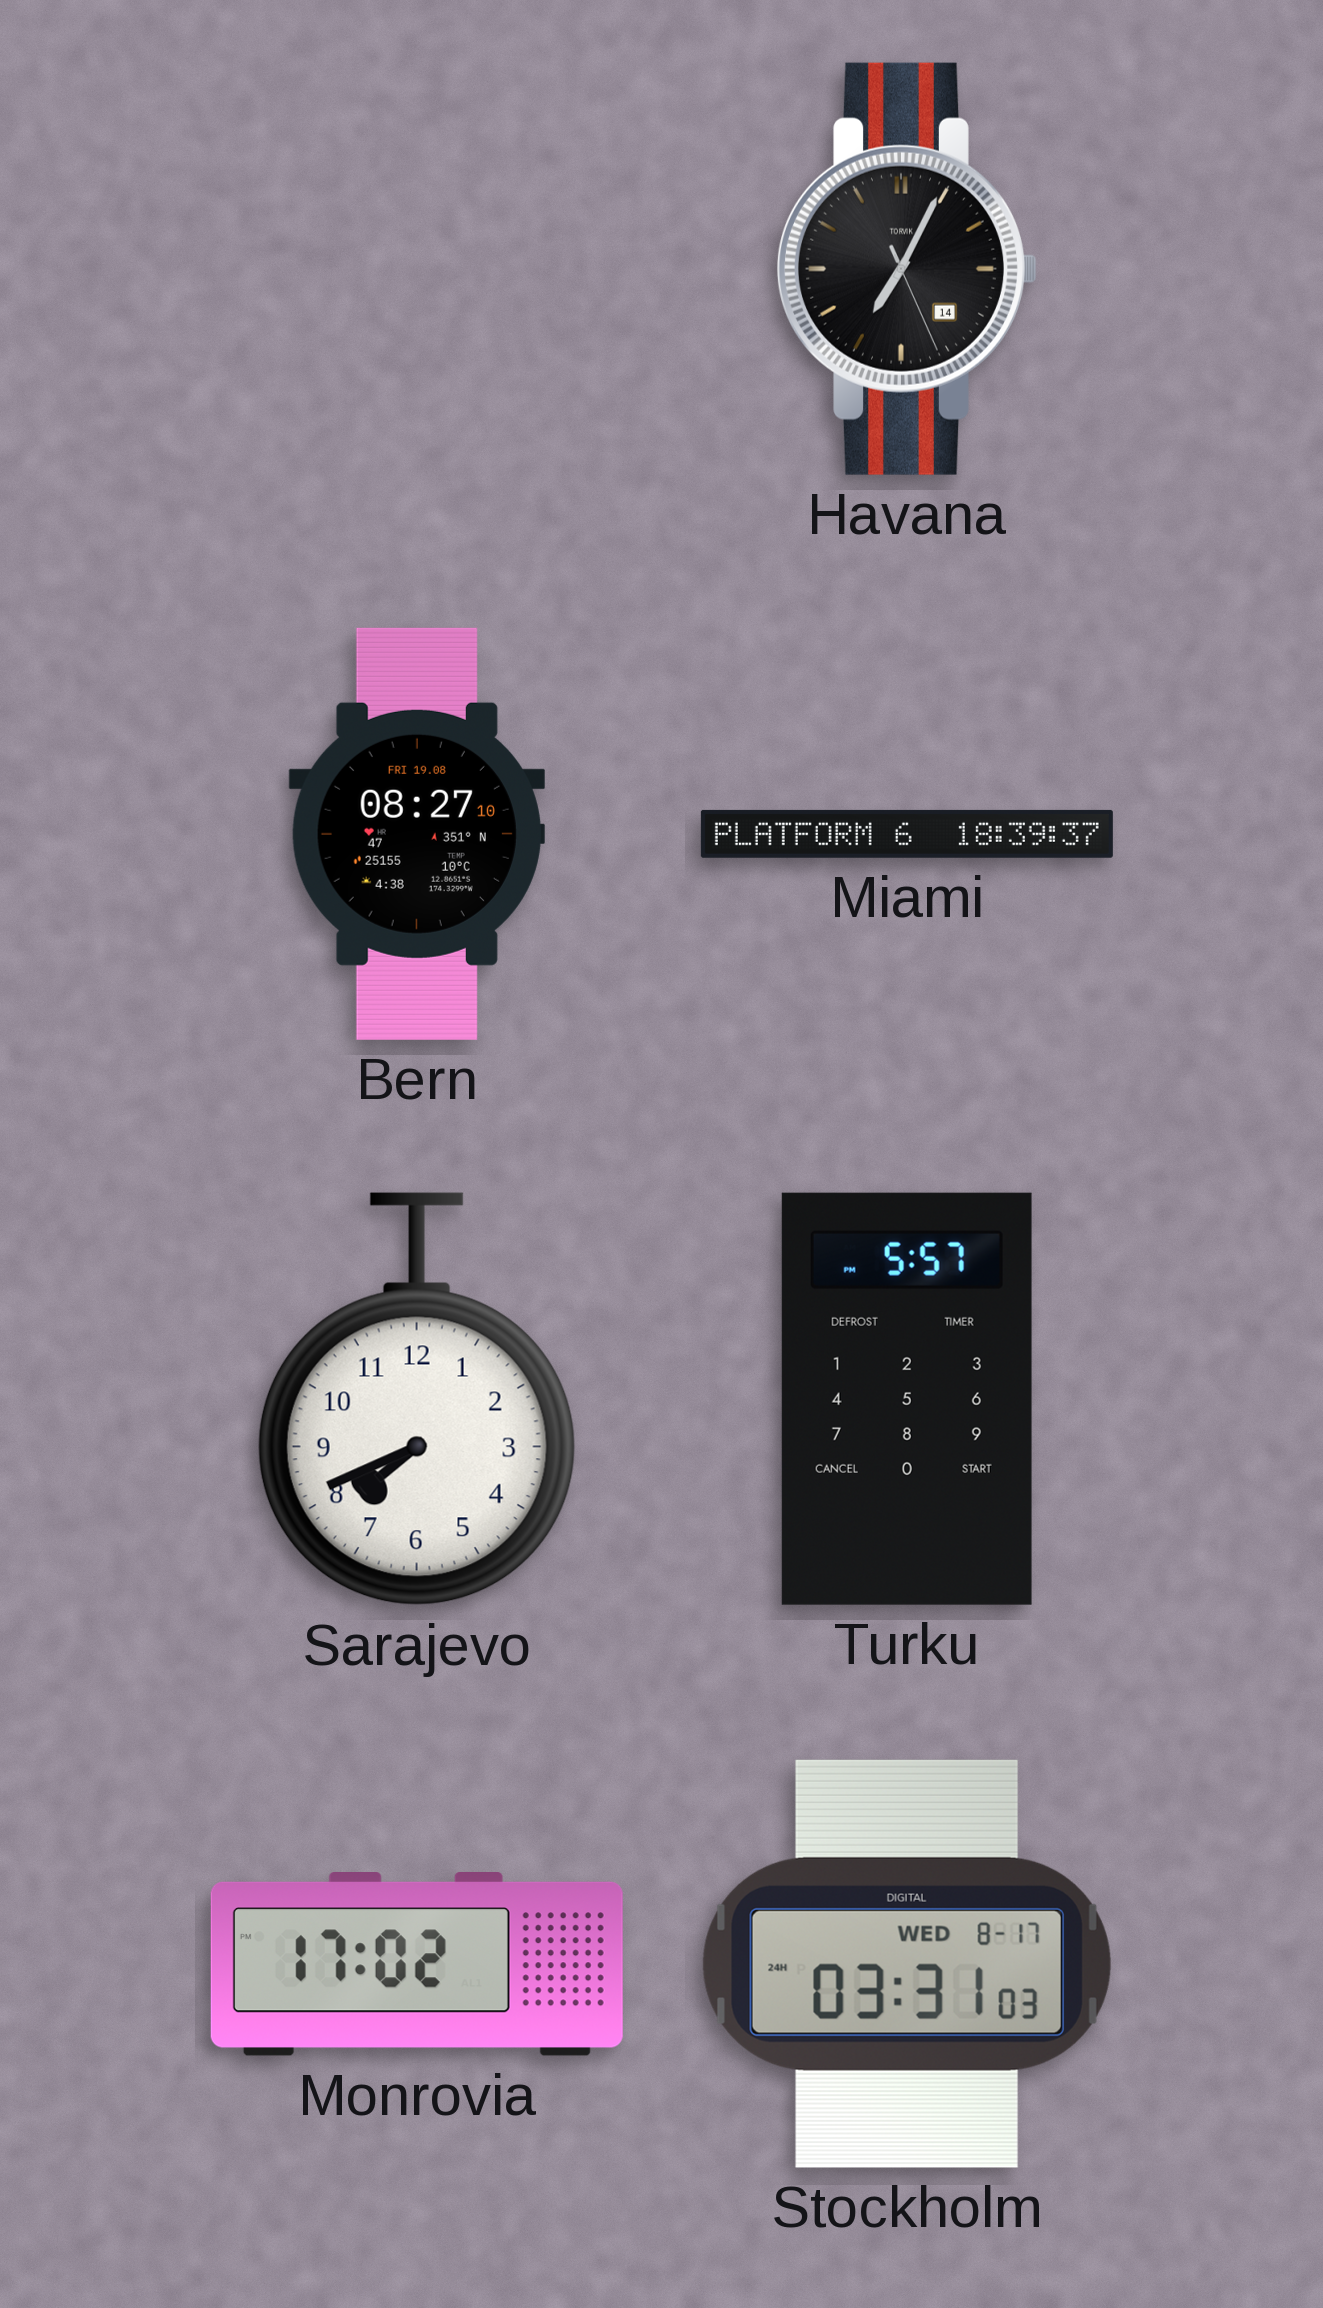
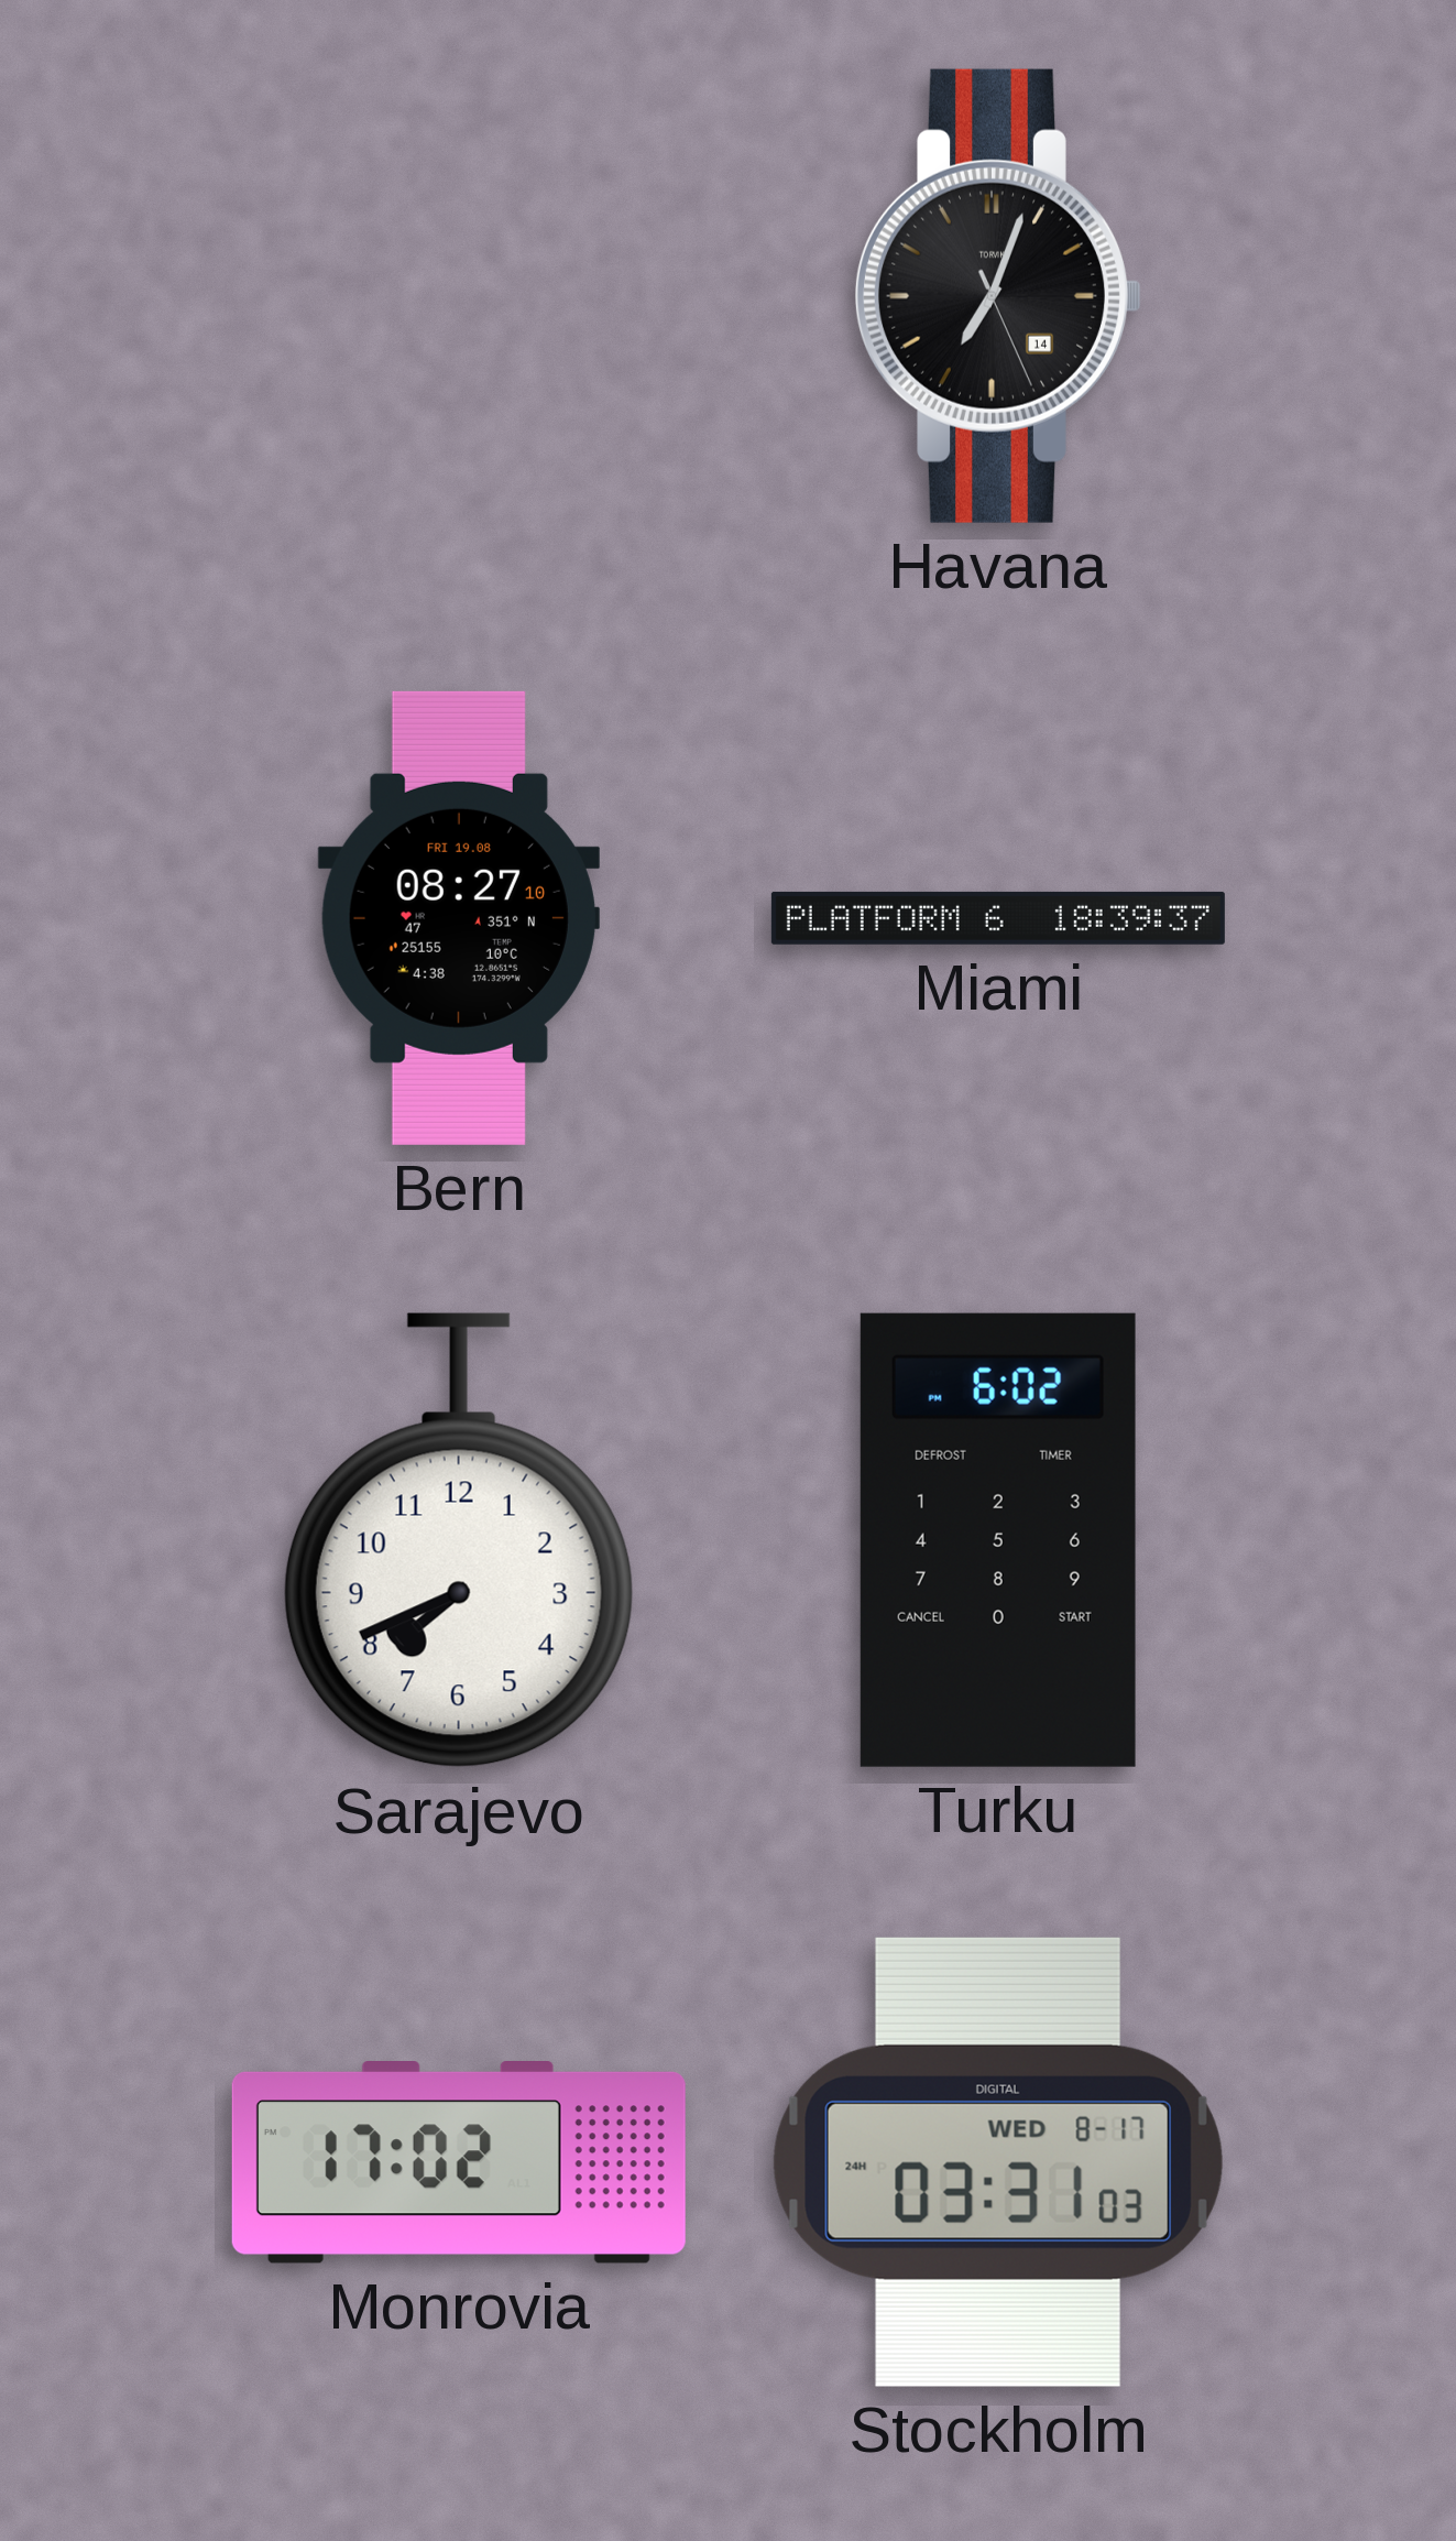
Havana: 7:04 -> 7:03 (998, 296)
Turku: 5:57 -> 6:02 (998, 1540)
